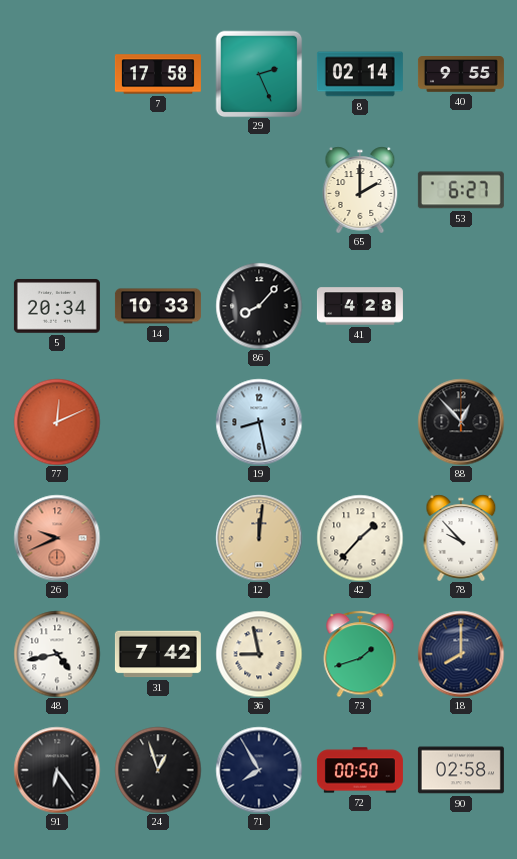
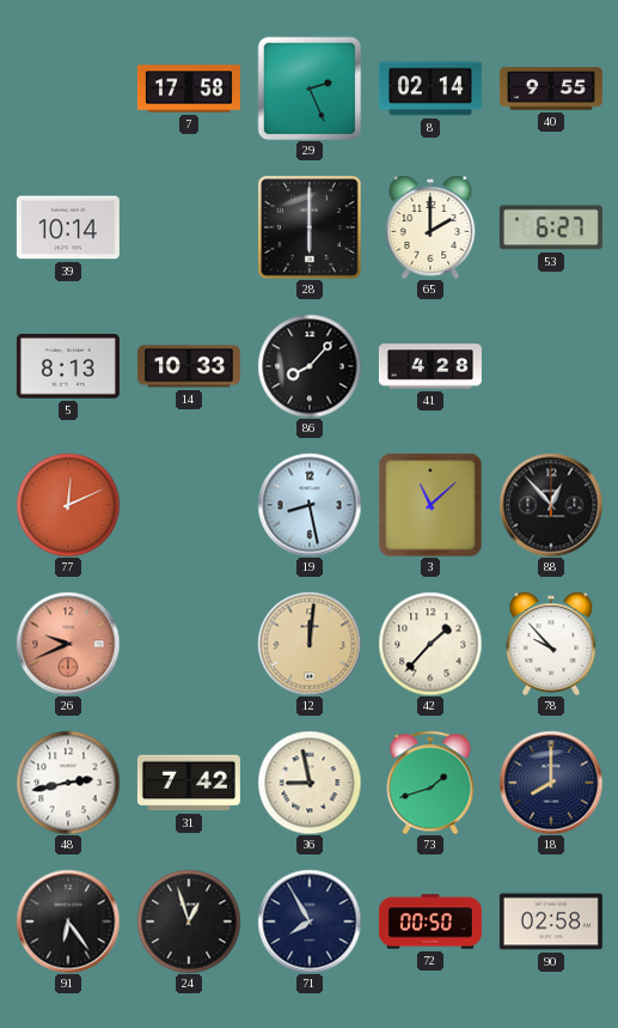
39: none -> 10:14 (68, 227)
28: none -> 6:00 (310, 227)
5: 20:34 -> 8:13 (68, 366)
3: none -> 11:08 (430, 505)
48: 4:43 -> 2:43 (68, 783)
